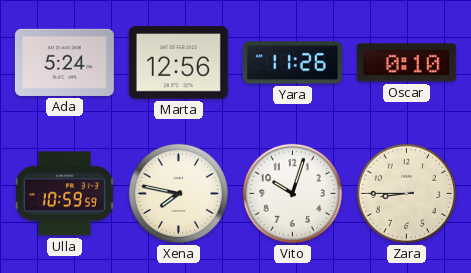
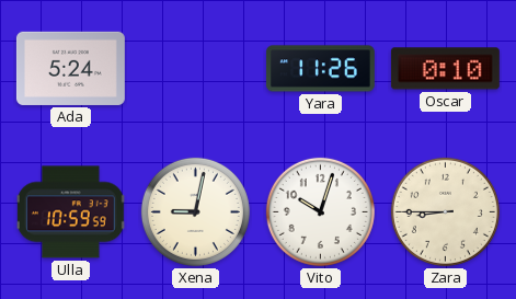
Marta: 12:56 -> none (178, 63)
Xena: 7:47 -> 9:02 (195, 211)
